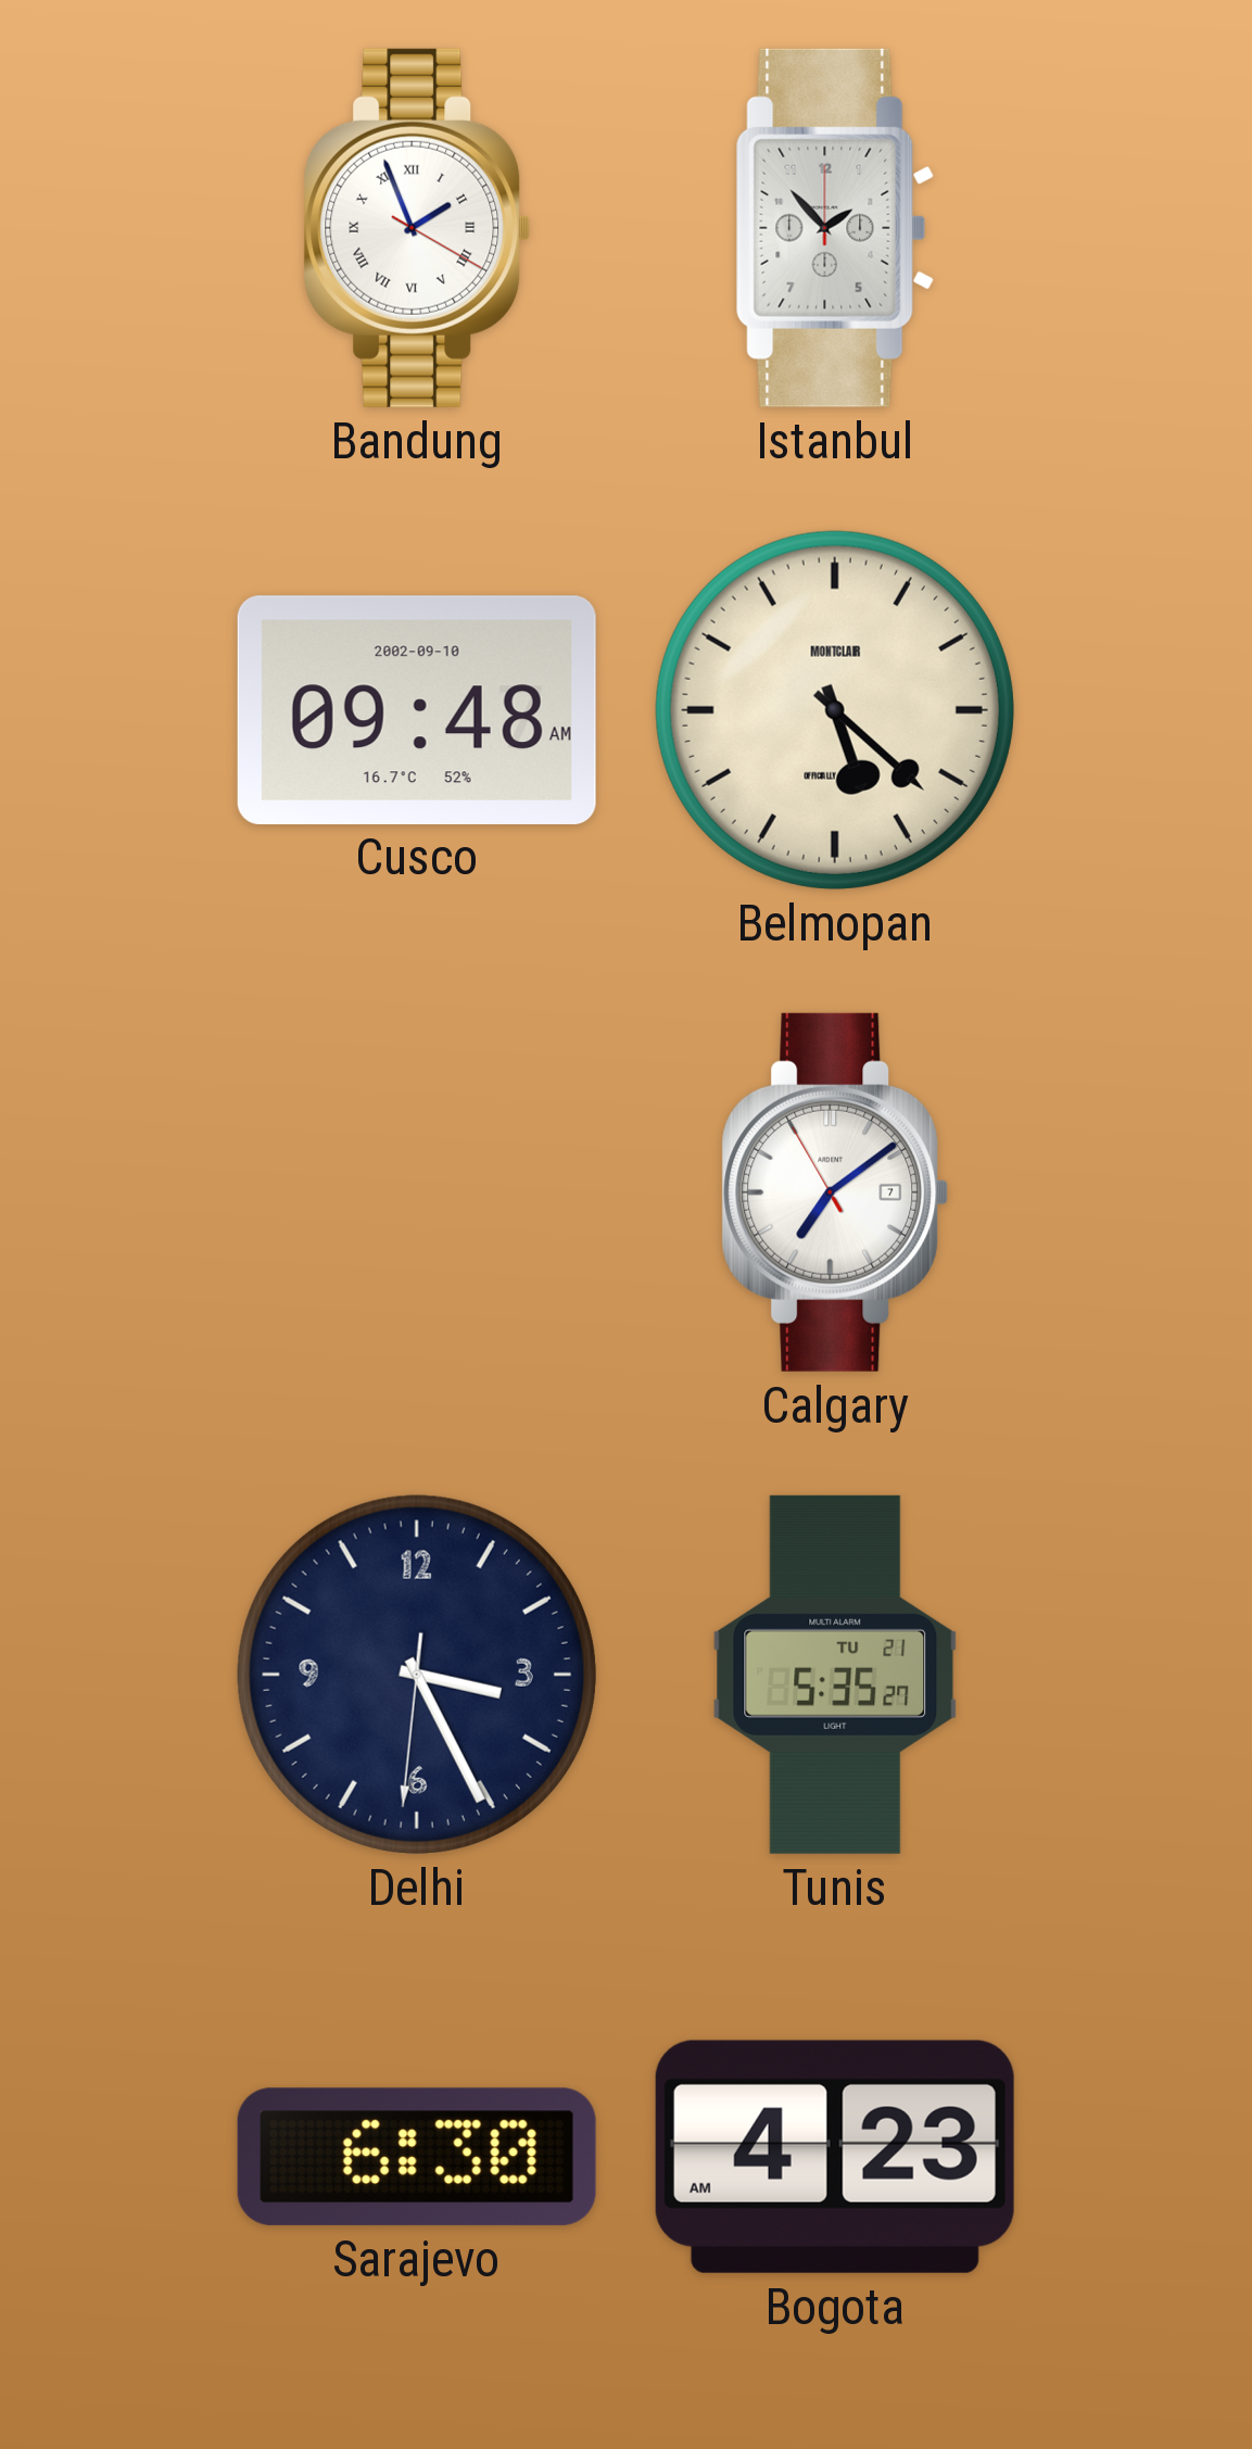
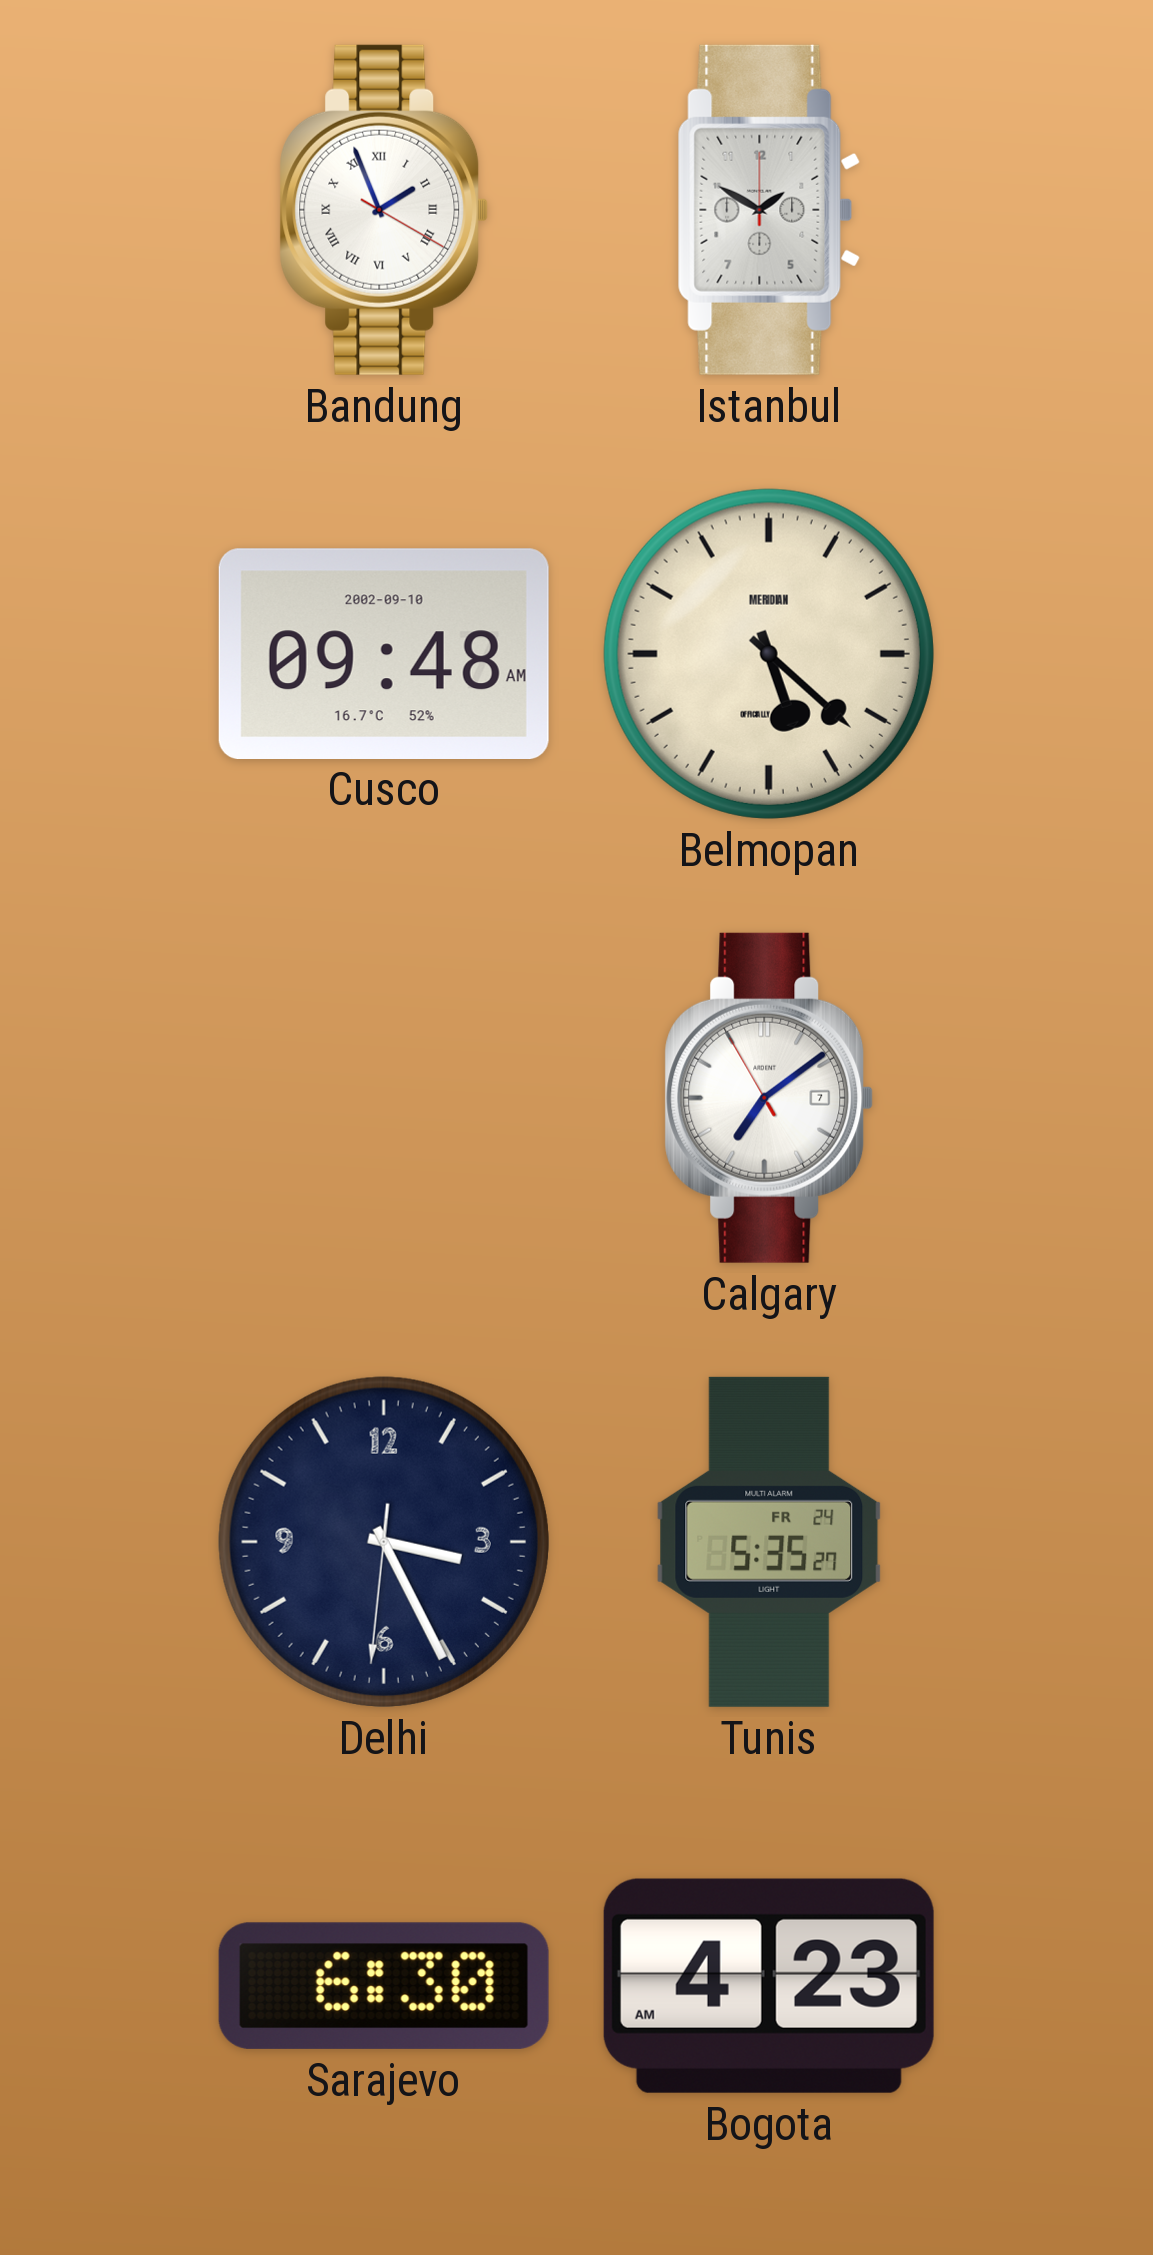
Istanbul: 1:53 -> 1:50 (769, 210)
Belmopan brand: MONTCLAIR -> MERIDIAN (769, 654)
Tunis date: TU 21 -> FR 24 (769, 1542)
